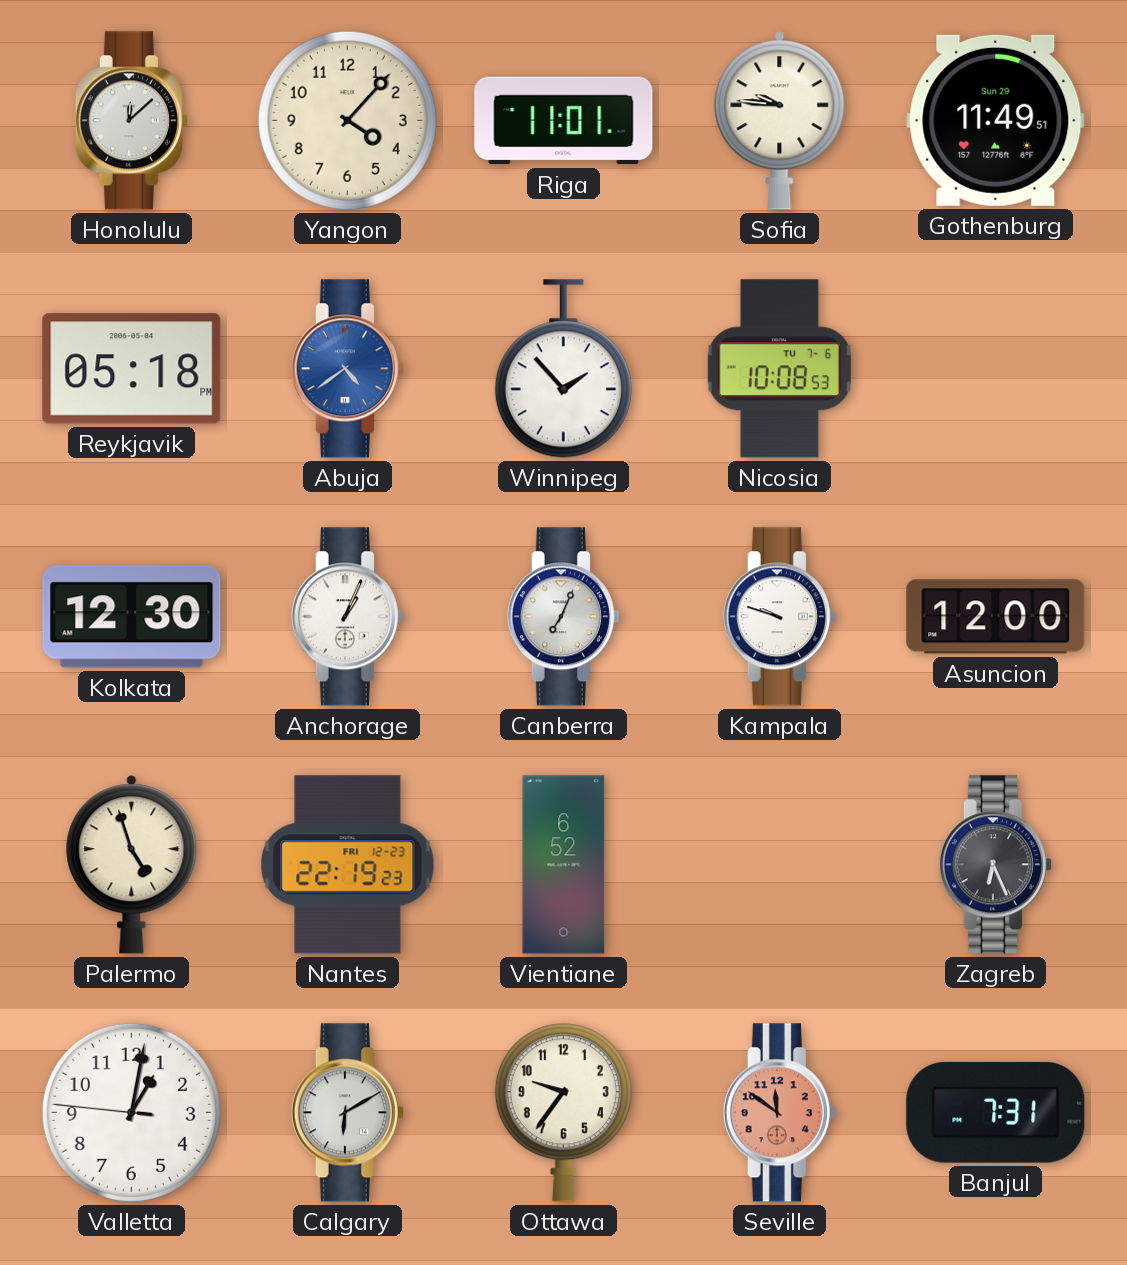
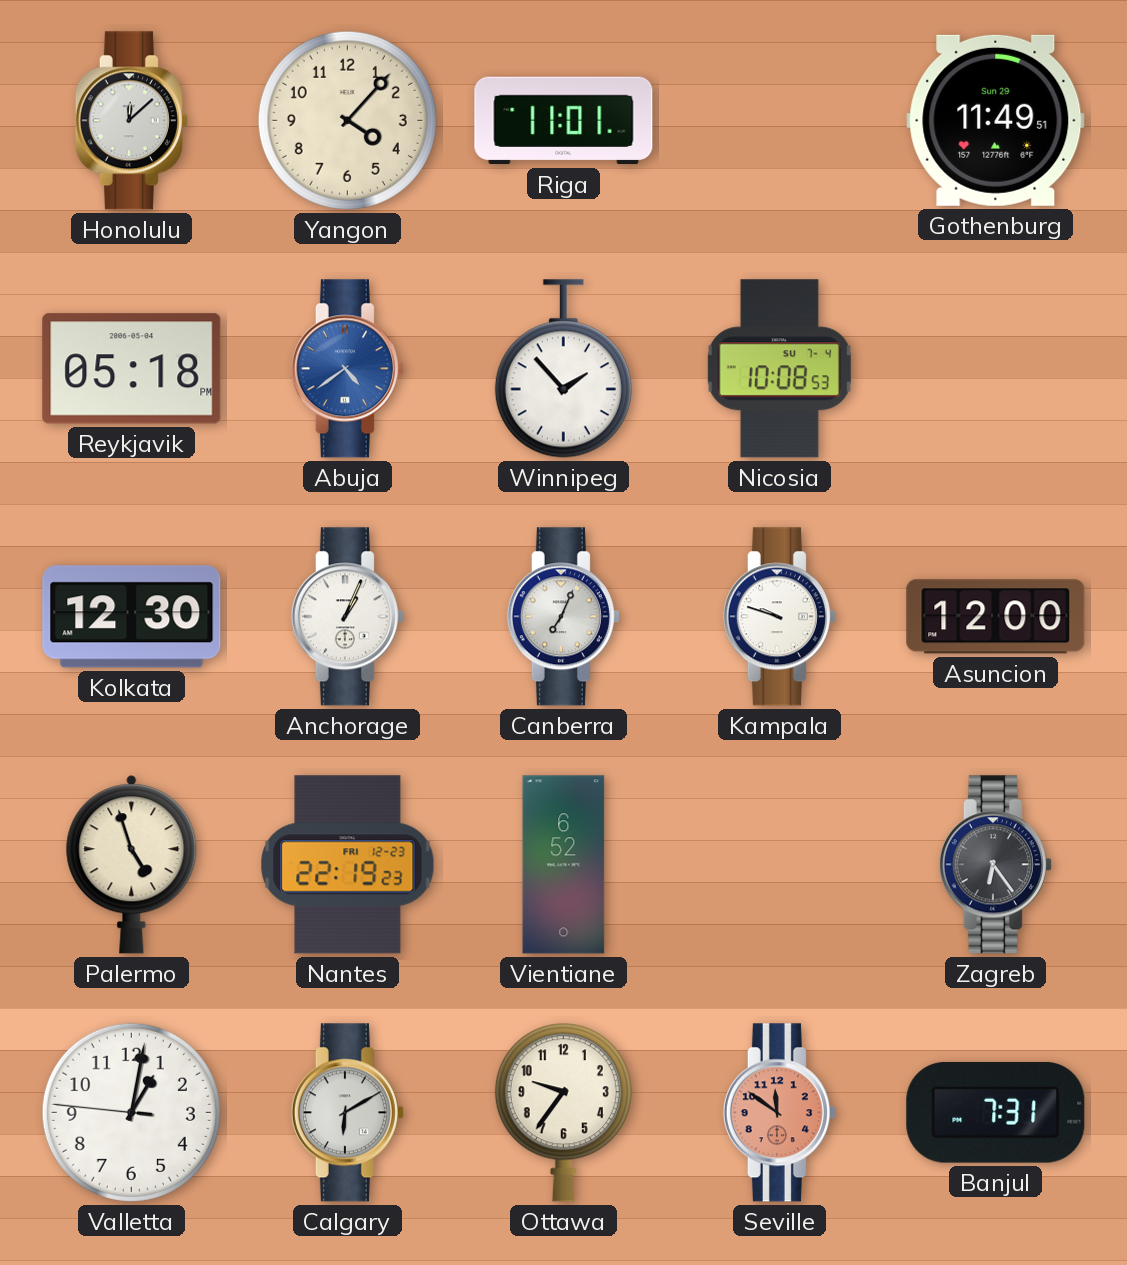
Sofia: 9:46 -> none (780, 121)
Nicosia date: TU 7-6 -> SU 7-4 (779, 369)
Zagreb: 6:26 -> 6:24 (995, 865)
